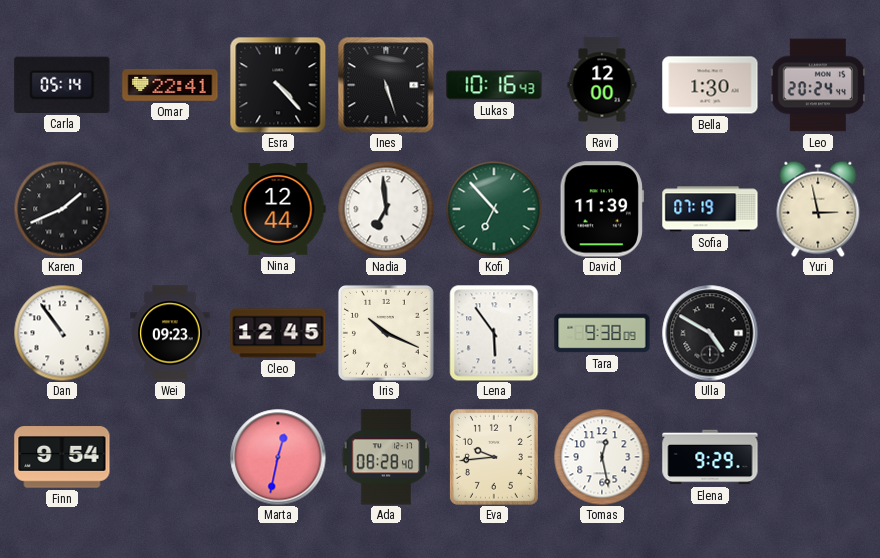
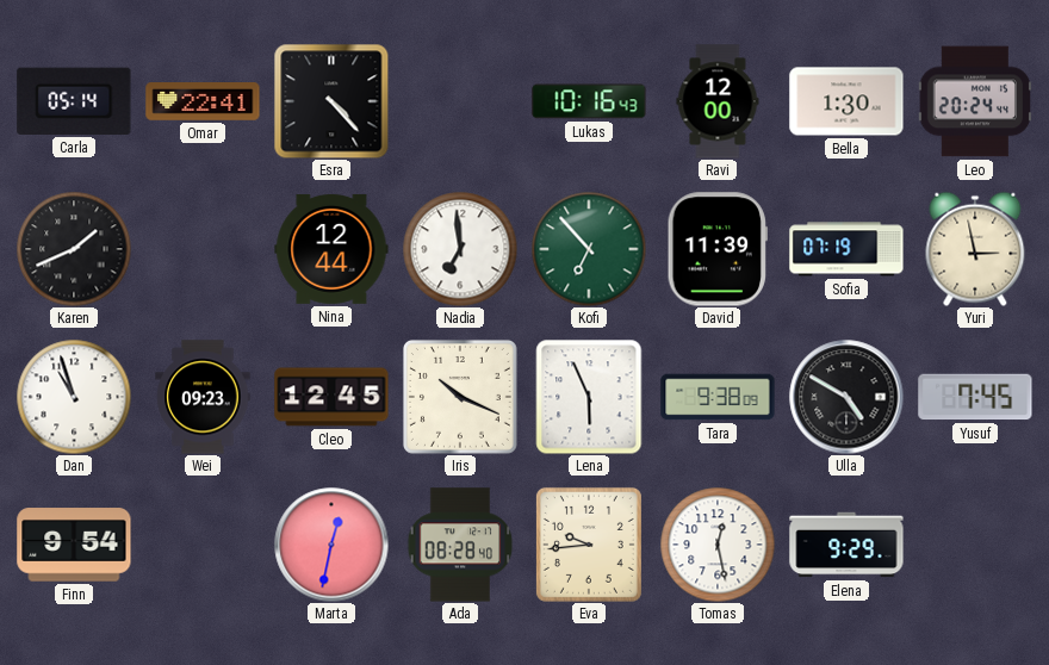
Ines: 5:27 -> none (386, 85)
Dan: 10:54 -> 10:57 (74, 397)
Lena: 5:54 -> 5:56 (589, 397)
Yusuf: none -> 7:45 (975, 397)
